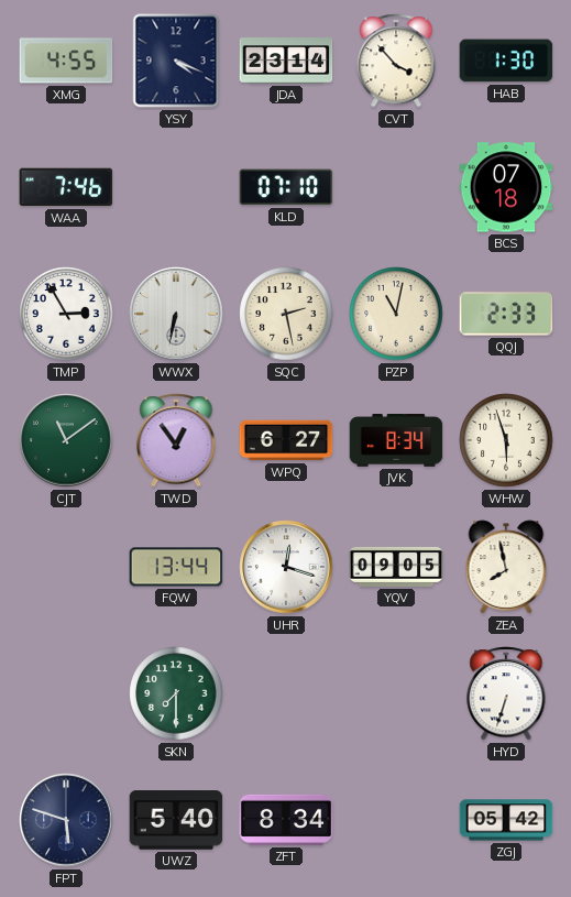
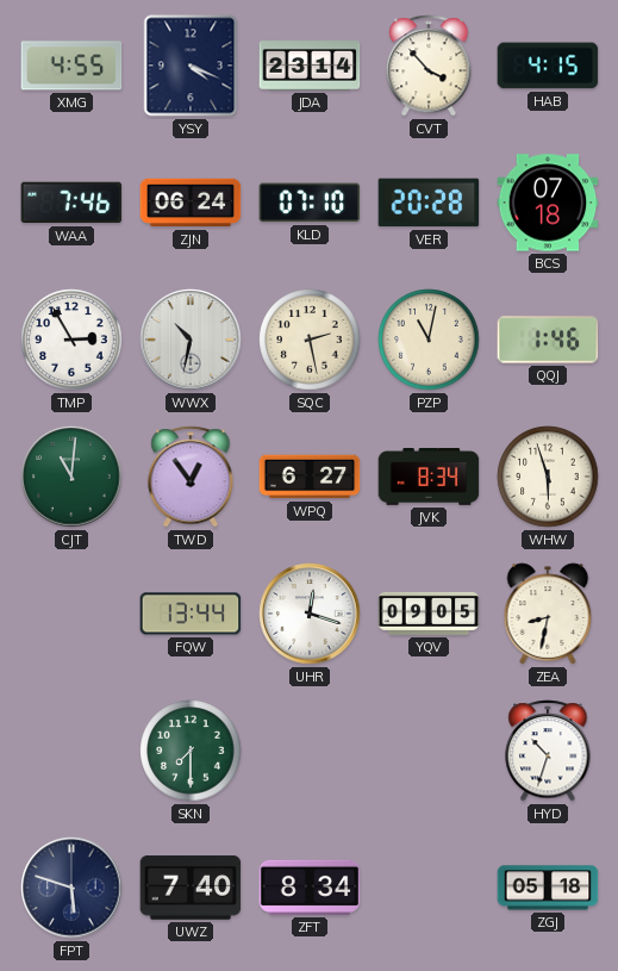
HAB: 1:30 -> 4:15 (548, 66)
ZJN: none -> 06:24 (191, 203)
VER: none -> 20:28 (429, 203)
WWX: 6:32 -> 10:32 (191, 340)
QQJ: 2:33 -> 1:46 (548, 340)
CJT: 11:09 -> 11:01 (71, 477)
ZEA: 7:58 -> 8:32 (548, 614)
HYD: 6:33 -> 10:33 (548, 751)
UWZ: 5:40 -> 7:40 (191, 888)
ZGJ: 05:42 -> 05:18 (548, 888)
